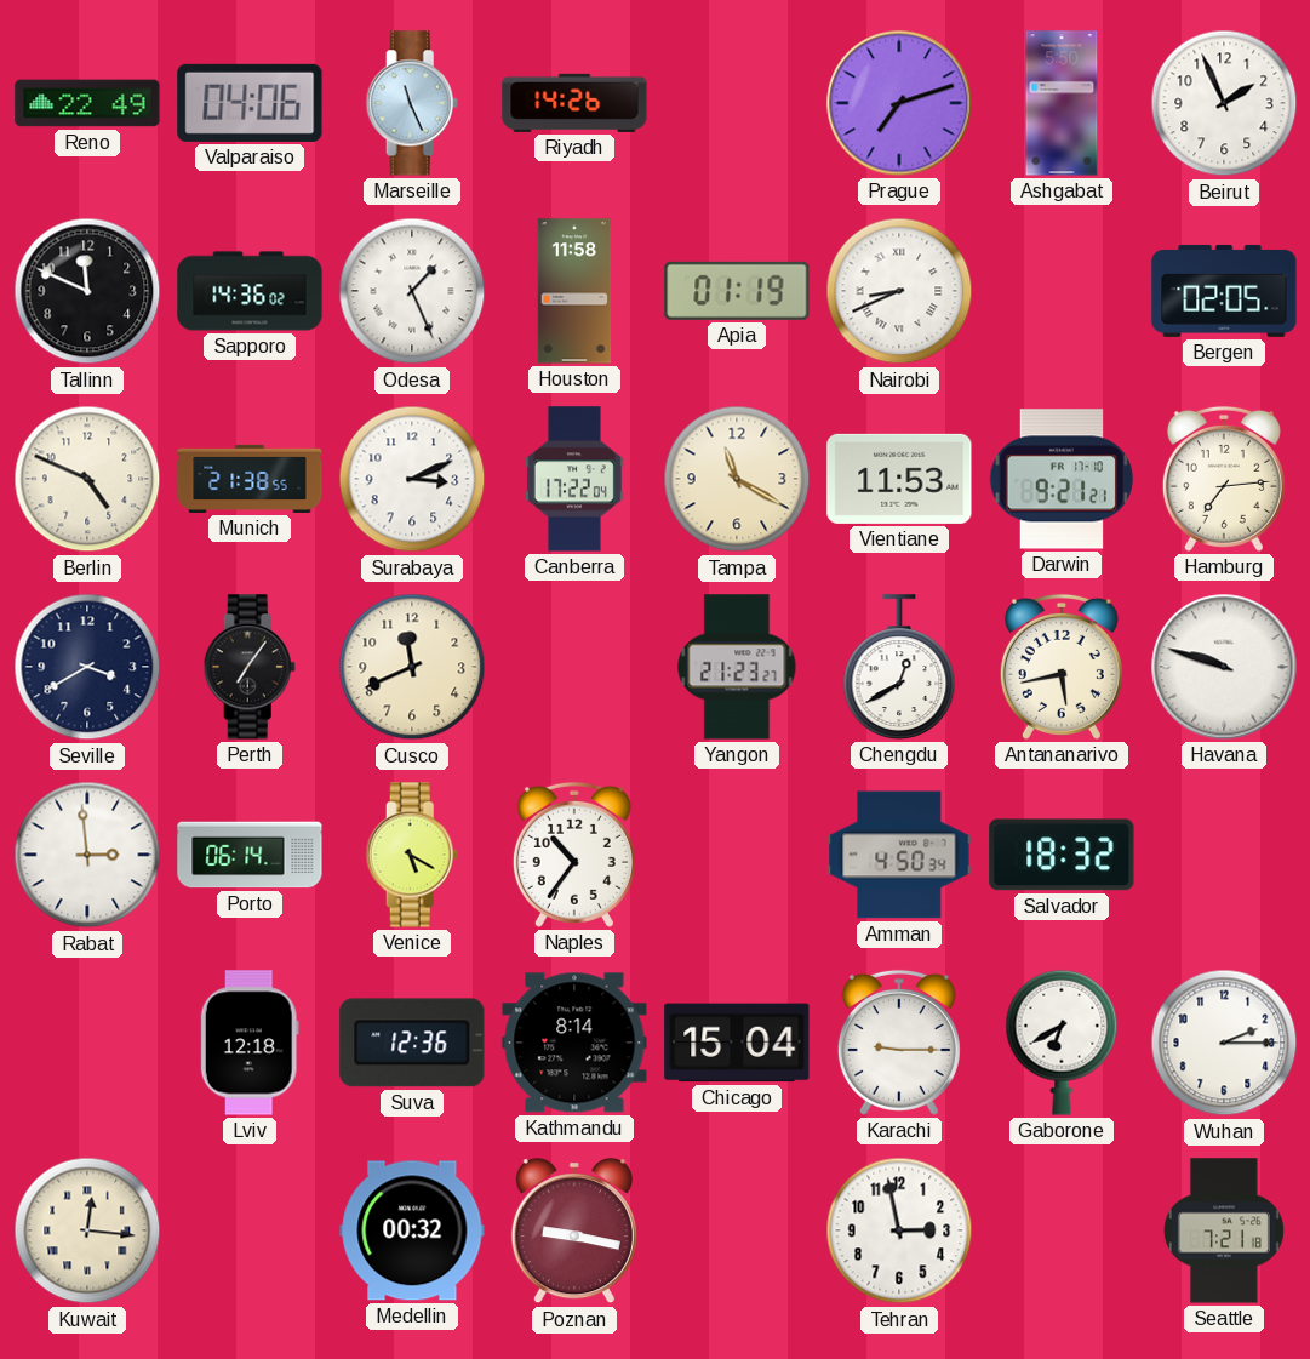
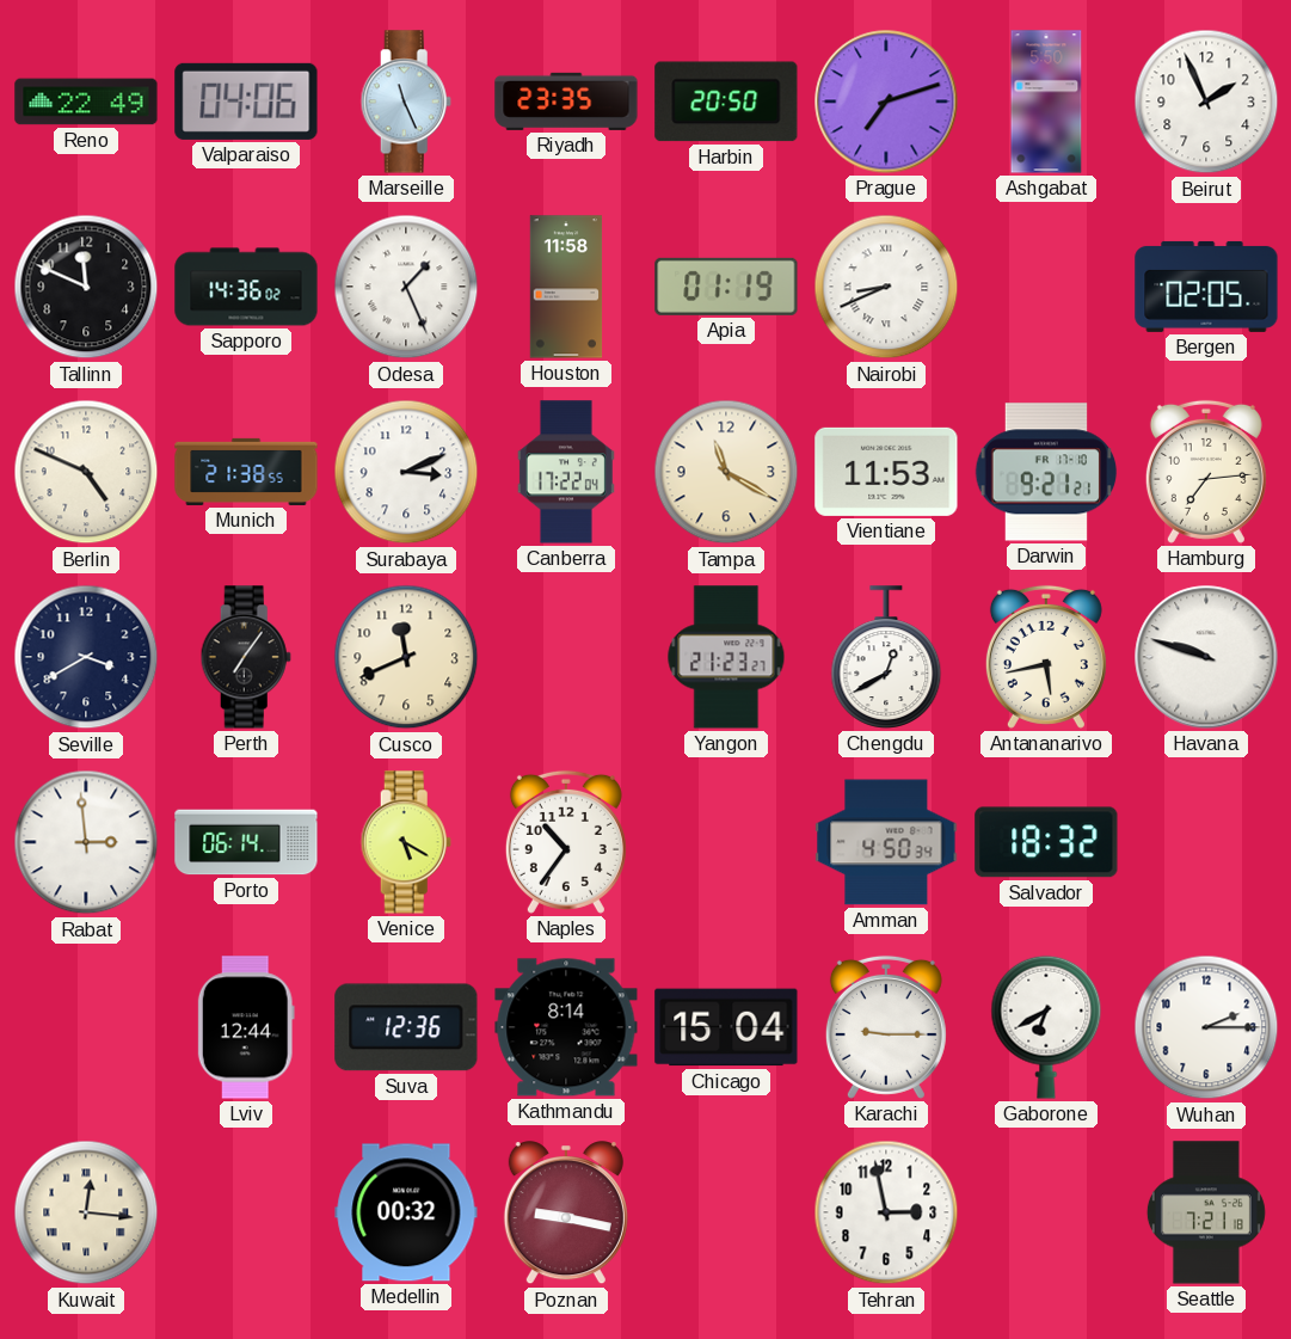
Riyadh: 14:26 -> 23:35 (566, 102)
Harbin: none -> 20:50 (726, 102)
Lviv: 12:18 -> 12:44 (246, 1027)
